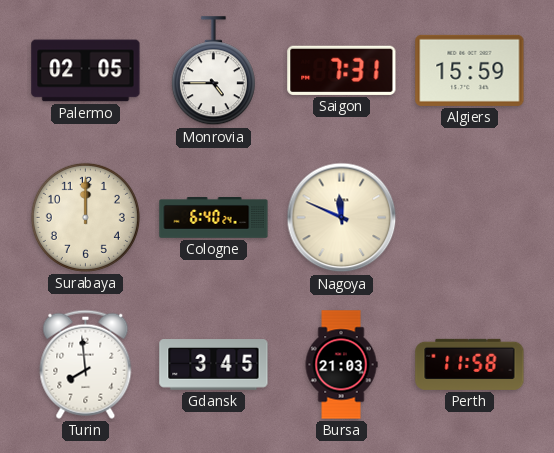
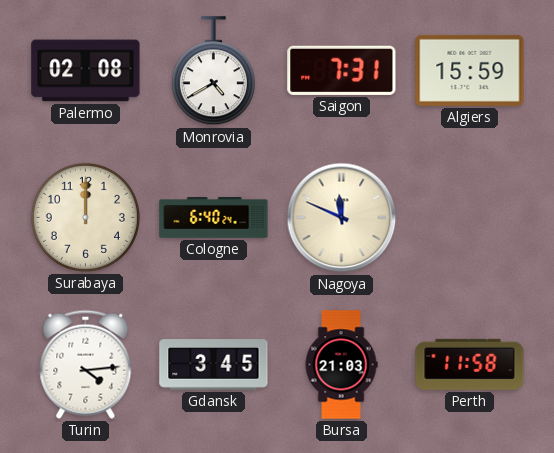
Palermo: 02:05 -> 02:08 (86, 71)
Monrovia: 4:45 -> 4:40 (213, 71)
Turin: 7:59 -> 4:14 (86, 364)
